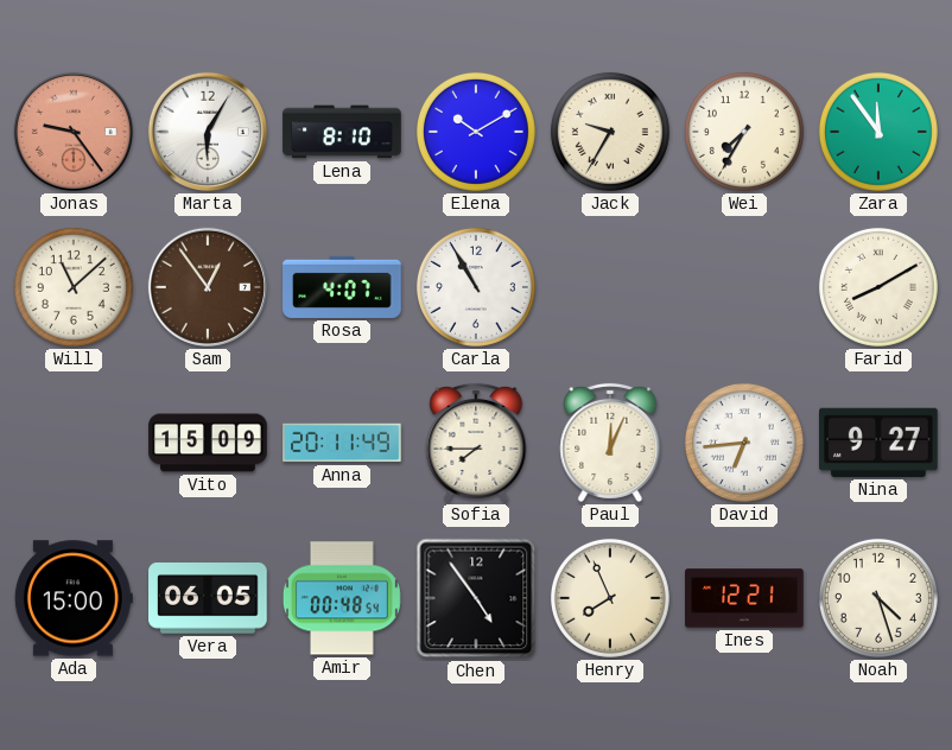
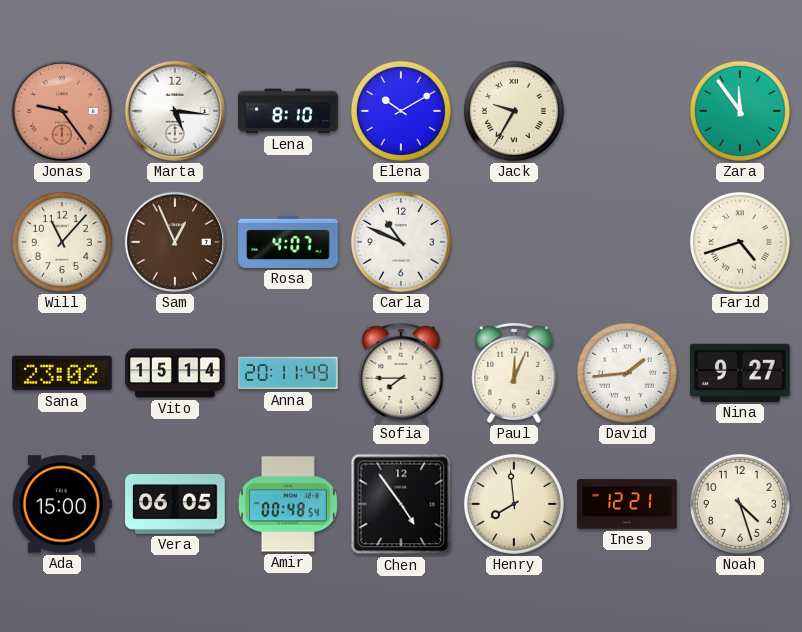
Marta: 6:05 -> 5:16 (175, 111)
Wei: 7:35 -> none (744, 132)
Will: 11:08 -> 11:07 (62, 242)
Sam: 12:54 -> 12:56 (175, 242)
Carla: 10:55 -> 10:49 (401, 242)
Farid: 8:10 -> 4:42 (740, 242)
Sana: none -> 23:02 (62, 373)
Vito: 15:09 -> 15:14 (175, 373)
David: 6:44 -> 1:44 (627, 373)
Henry: 7:56 -> 7:59 (514, 504)
